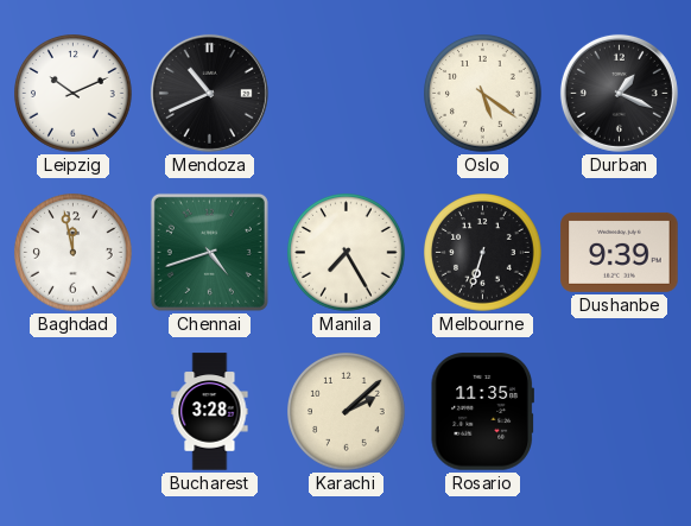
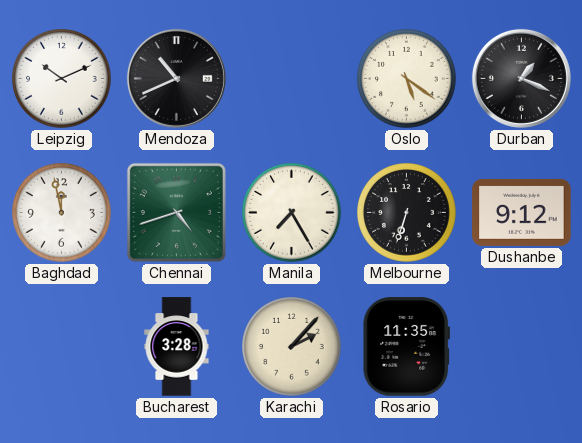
Dushanbe: 9:39 -> 9:12 (522, 212)
Karachi: 2:08 -> 2:07 (292, 347)
